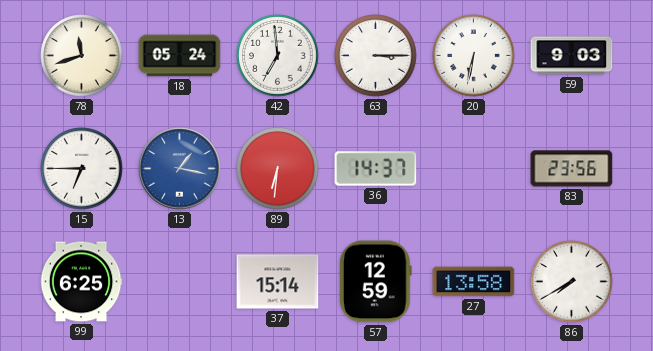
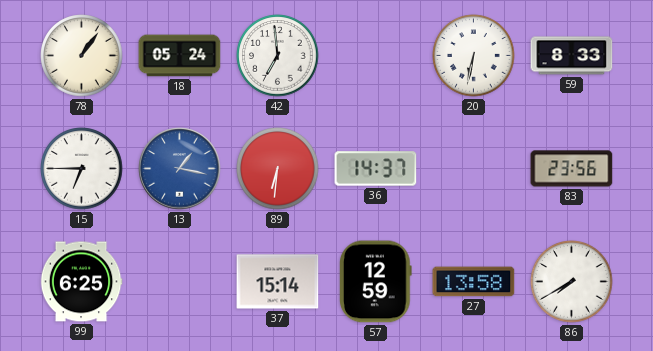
78: 11:42 -> 1:06 (82, 56)
63: 3:15 -> none (376, 56)
59: 9:03 -> 8:33 (572, 56)
